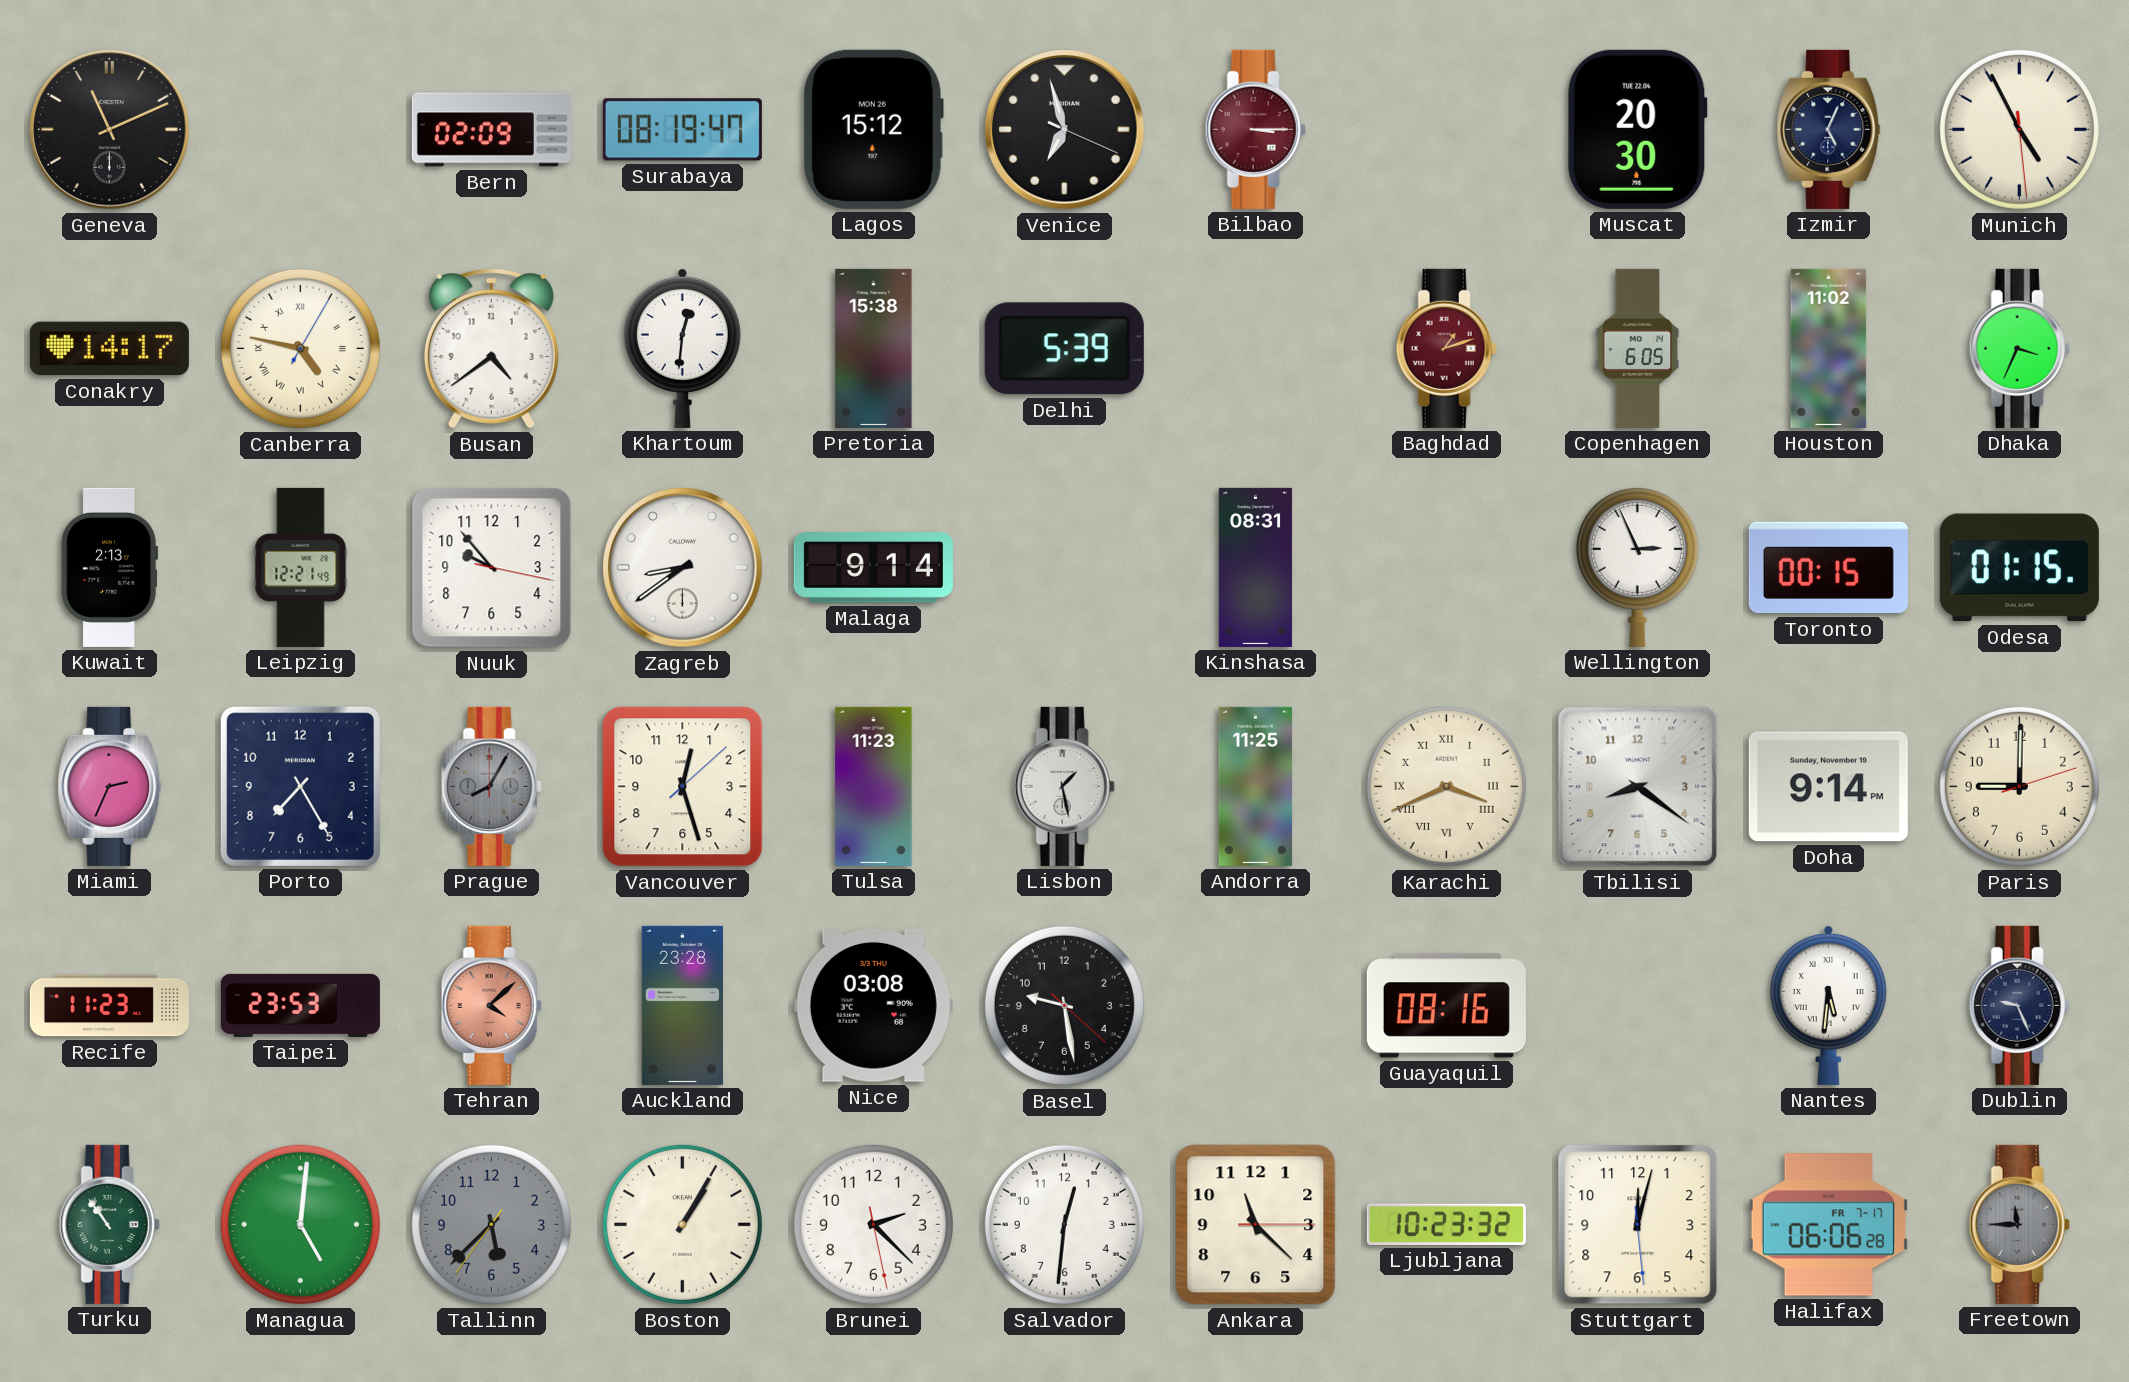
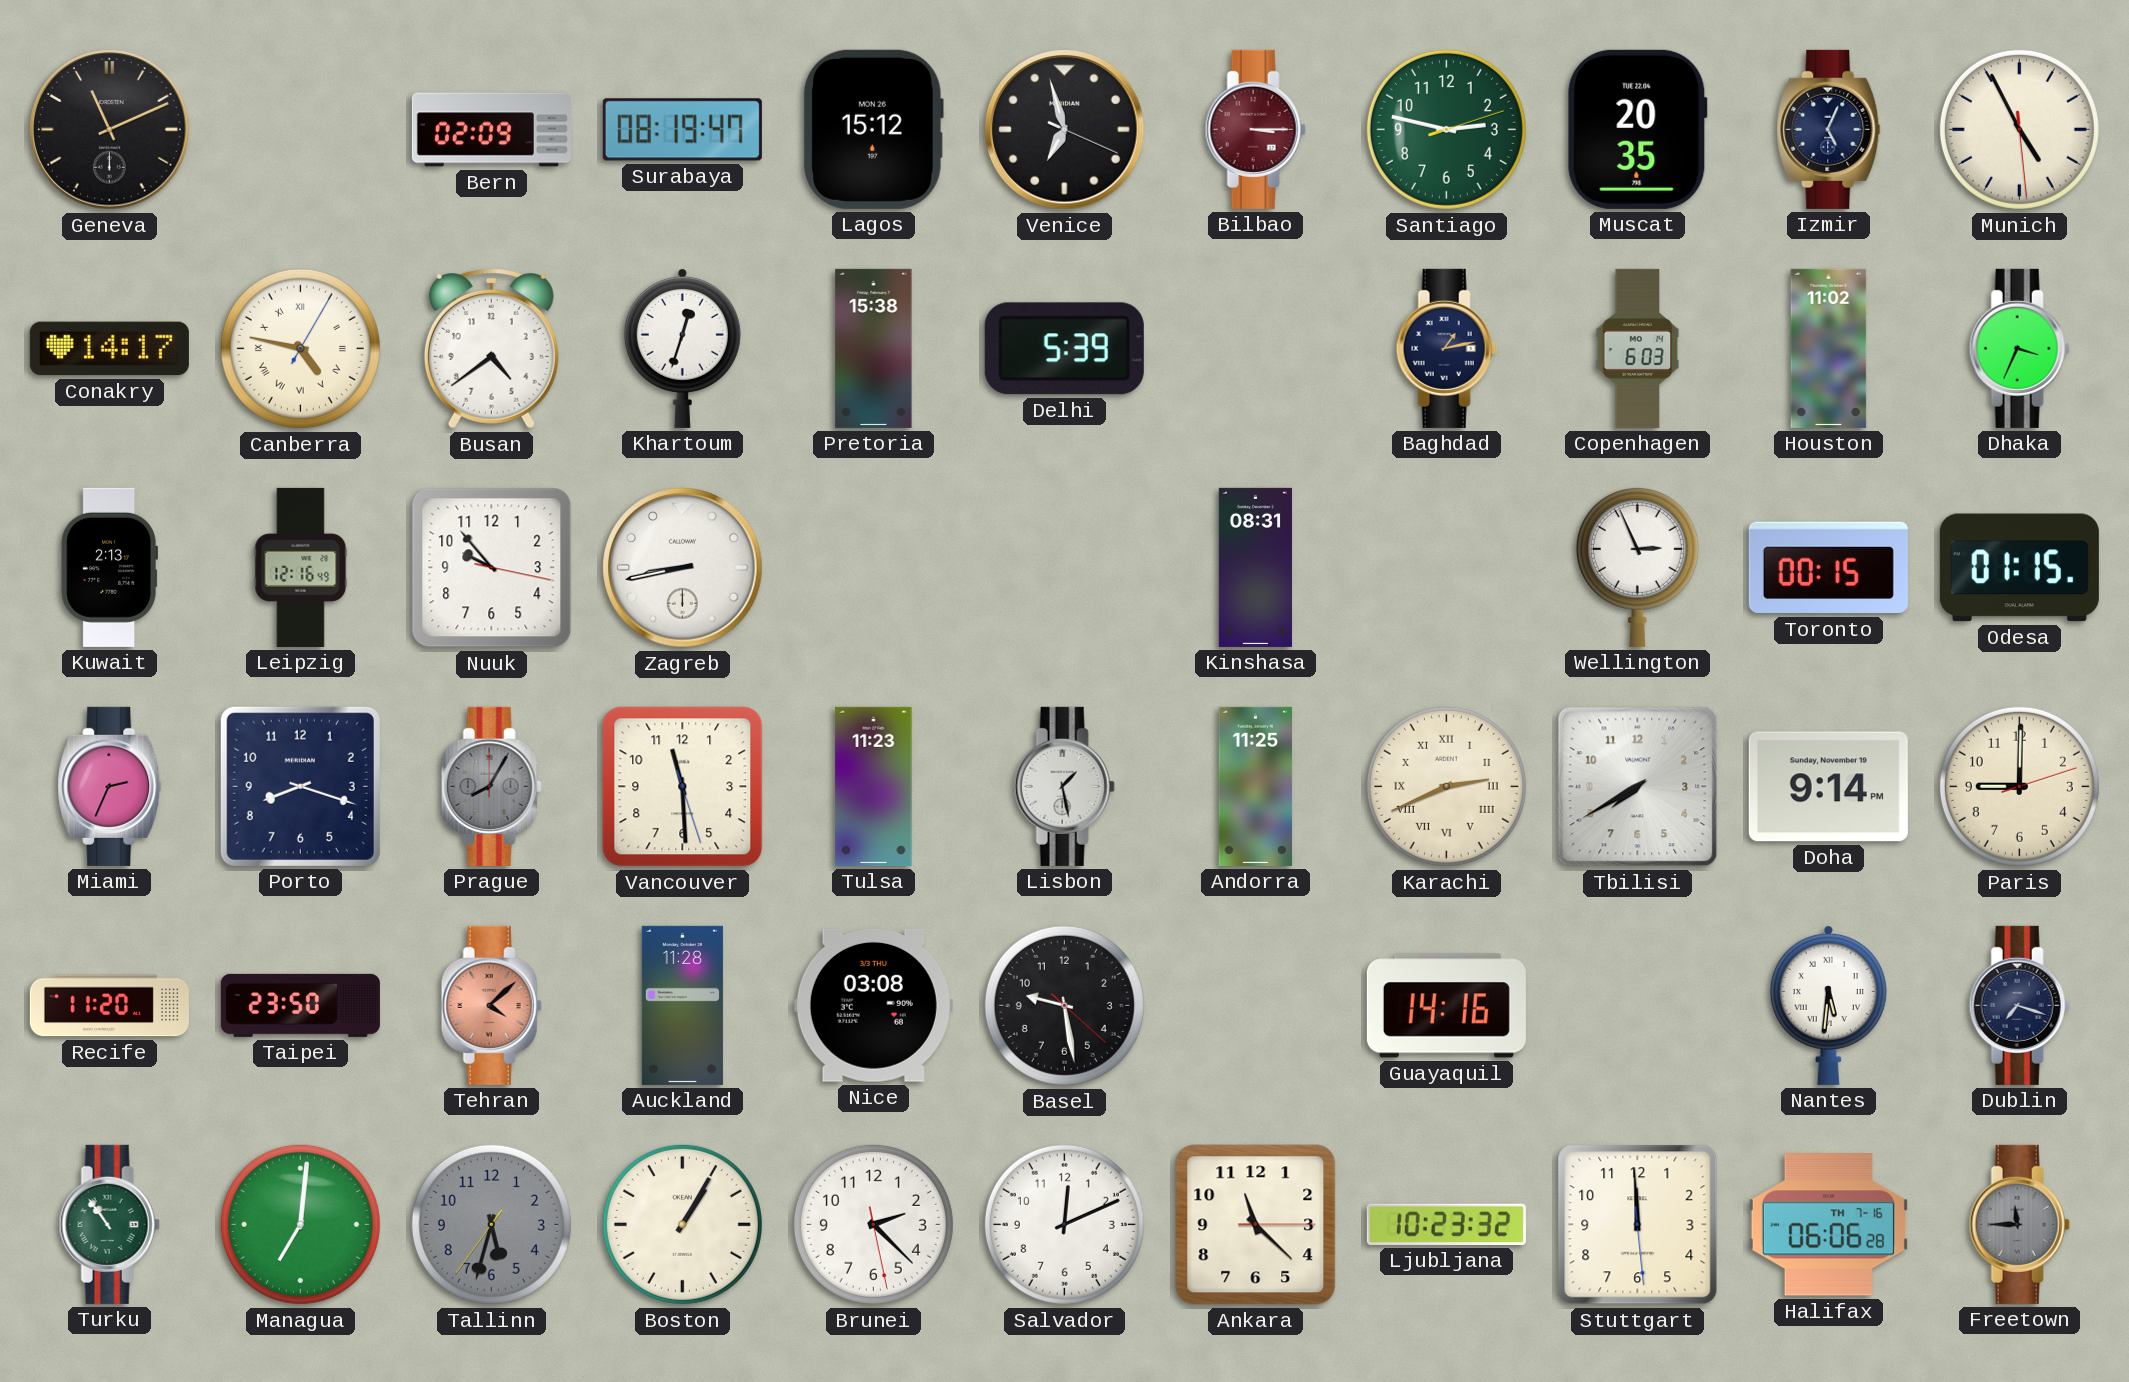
Santiago: none -> 2:47 (1446, 129)
Muscat: 20:30 -> 20:35 (1637, 129)
Khartoum: 12:31 -> 12:33 (682, 348)
Baghdad: 1:12 -> 1:13 (1446, 348)
Baghdad dial: burgundy -> navy (1446, 348)
Copenhagen: 6:05 -> 6:03 (1638, 348)
Leipzig: 12:21 -> 12:16 (301, 567)
Zagreb: 8:39 -> 8:43 (683, 568)
Malaga: 9:14 -> none (873, 568)
Porto: 7:25 -> 8:18 (300, 786)
Vancouver: 12:27 -> 11:29 (683, 787)
Karachi: 3:41 -> 2:41 (1446, 786)
Tbilisi: 8:21 -> 7:40 (1638, 787)
Recife: 11:23 -> 11:20 (109, 1006)
Taipei: 23:53 -> 23:50 (300, 1005)
Auckland: 23:28 -> 11:28 (682, 1005)
Guayaquil: 08:16 -> 14:16 (1446, 1006)
Dublin: 9:26 -> 7:18 (2019, 1005)
Managua: 5:01 -> 7:01 (300, 1224)
Tallinn: 5:37 -> 5:32 (491, 1224)
Salvador: 12:31 -> 12:11 (1064, 1224)
Stuttgart: 12:02 -> 11:59 (1638, 1225)
Halifax date: FR 7-17 -> TH 7-16 (1828, 1225)
